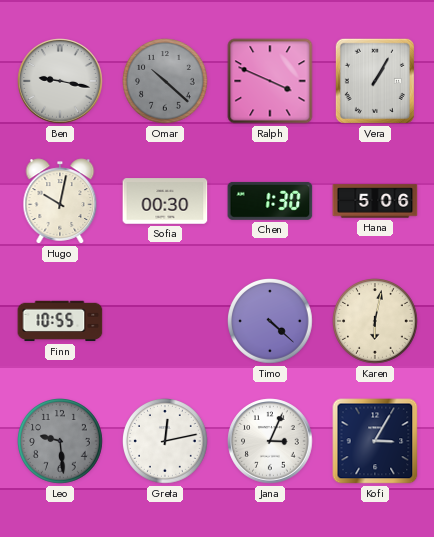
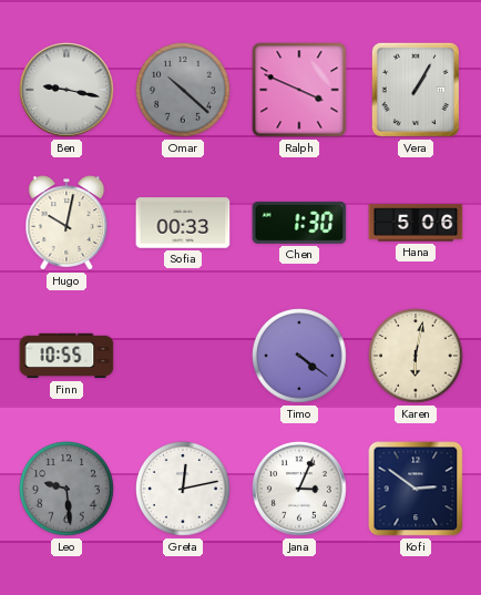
Sofia: 00:30 -> 00:33 (183, 223)
Timo: 4:22 -> 4:21 (300, 357)
Kofi: 3:05 -> 2:51 (416, 489)
